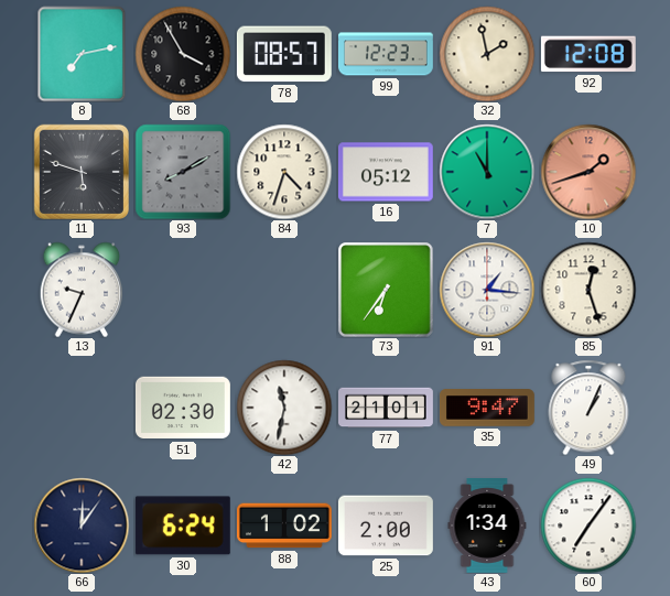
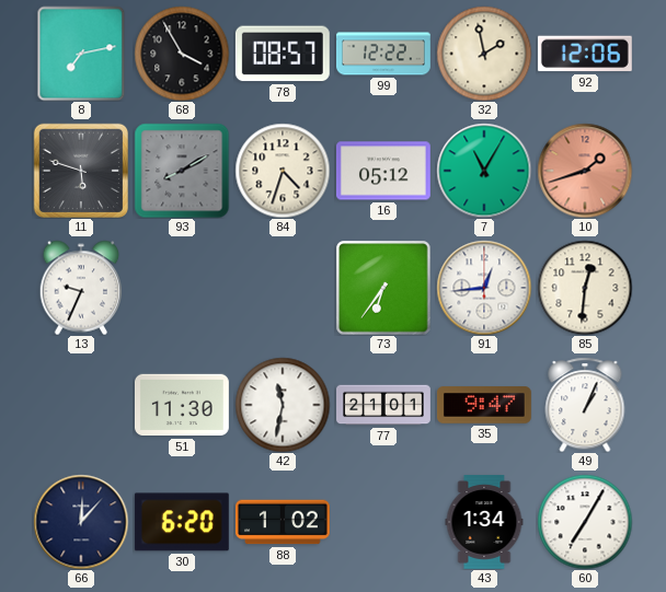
99: 12:23 -> 12:22 (384, 54)
92: 12:08 -> 12:06 (585, 54)
7: 11:00 -> 11:05 (484, 171)
91: 1:16 -> 12:44 (484, 288)
85: 12:27 -> 12:31 (585, 288)
51: 02:30 -> 11:30 (182, 405)
66: 12:06 -> 12:07 (81, 522)
30: 6:24 -> 6:20 (182, 522)
25: 2:00 -> none (386, 525)
60: 7:06 -> 7:05 (585, 522)
